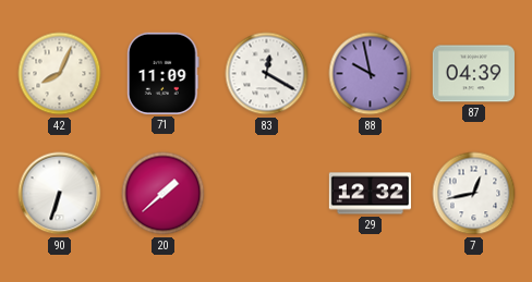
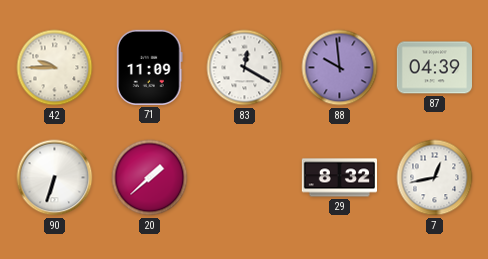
42: 8:04 -> 9:45 (55, 68)
88: 9:58 -> 9:59 (340, 68)
29: 12:32 -> 8:32 (339, 178)
